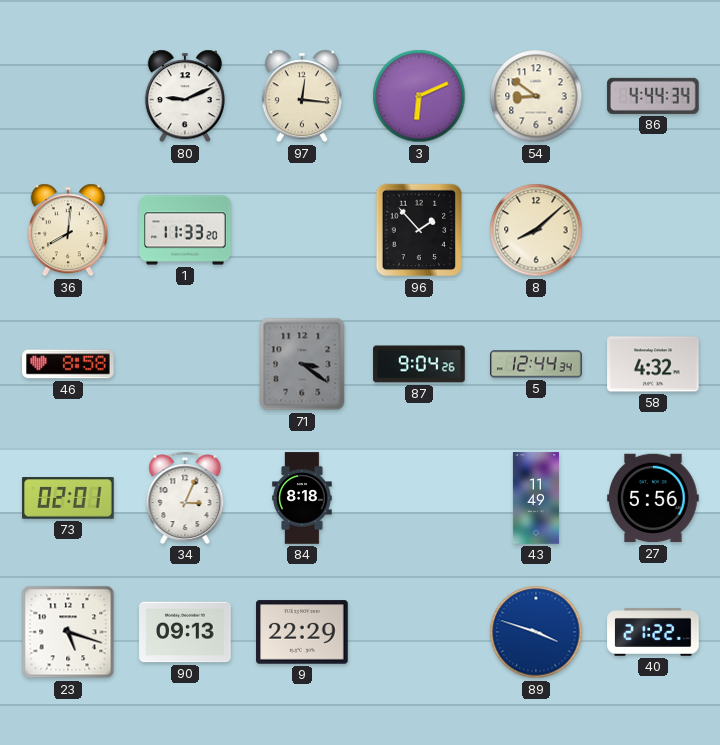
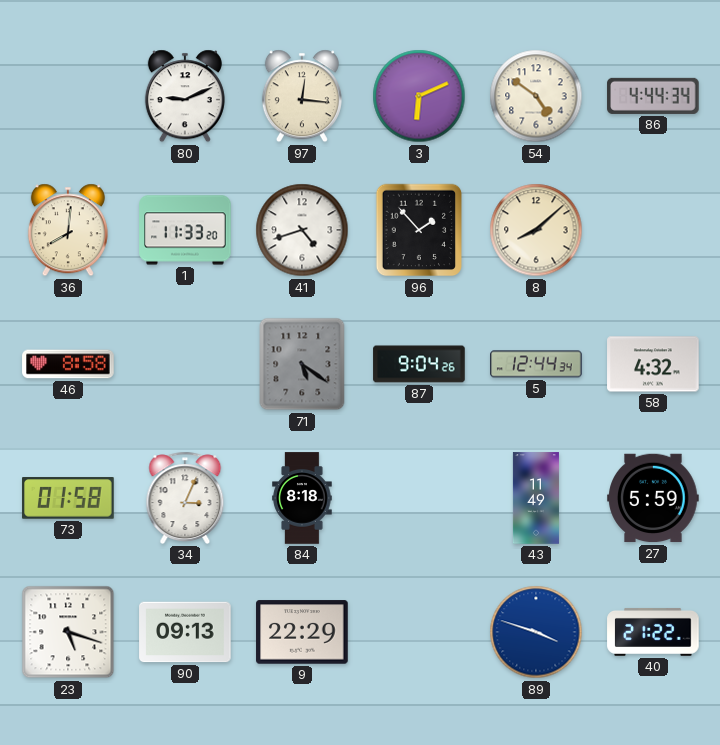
54: 8:51 -> 4:51 (536, 96)
41: none -> 4:42 (302, 230)
71: 3:21 -> 5:21 (302, 364)
73: 02:01 -> 01:58 (68, 498)
27: 5:56 -> 5:59 (653, 498)
